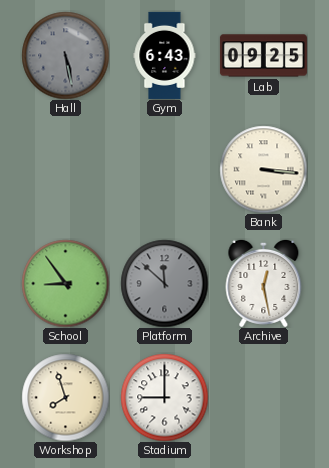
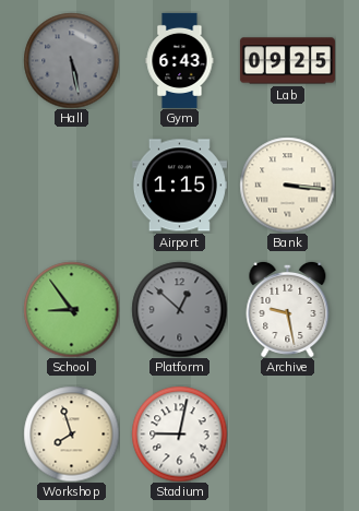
Airport: none -> 1:15 (179, 186)
Platform: 11:52 -> 12:52 (179, 309)
Archive: 12:28 -> 9:28 (288, 309)
Stadium: 9:00 -> 9:02 (179, 433)
